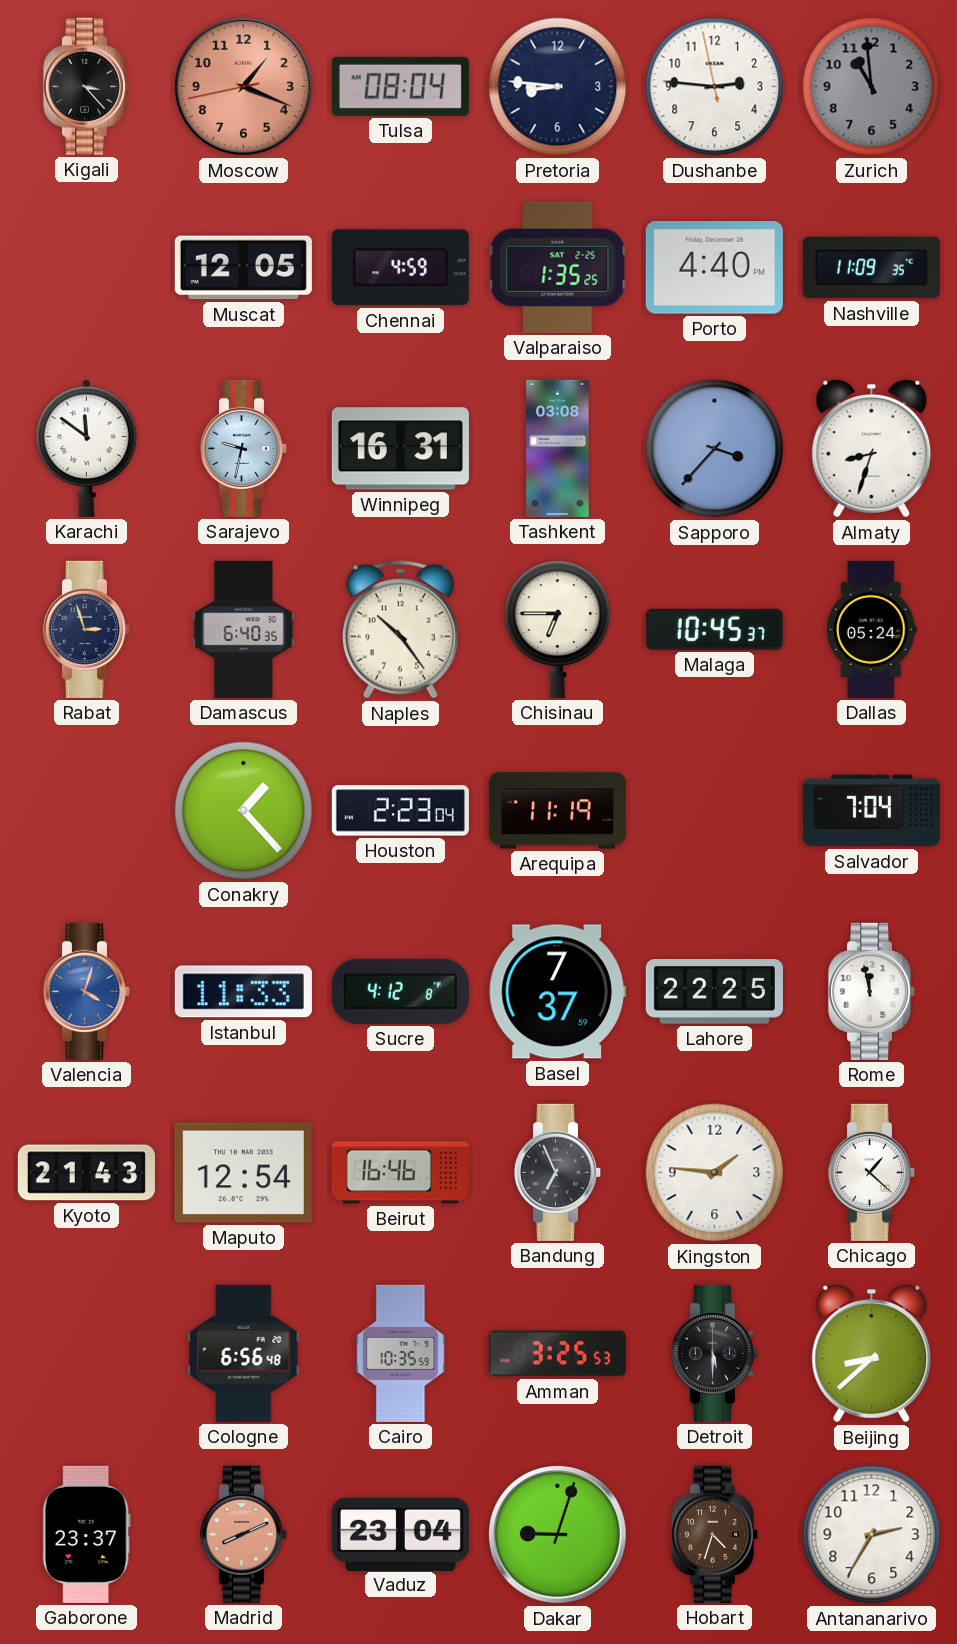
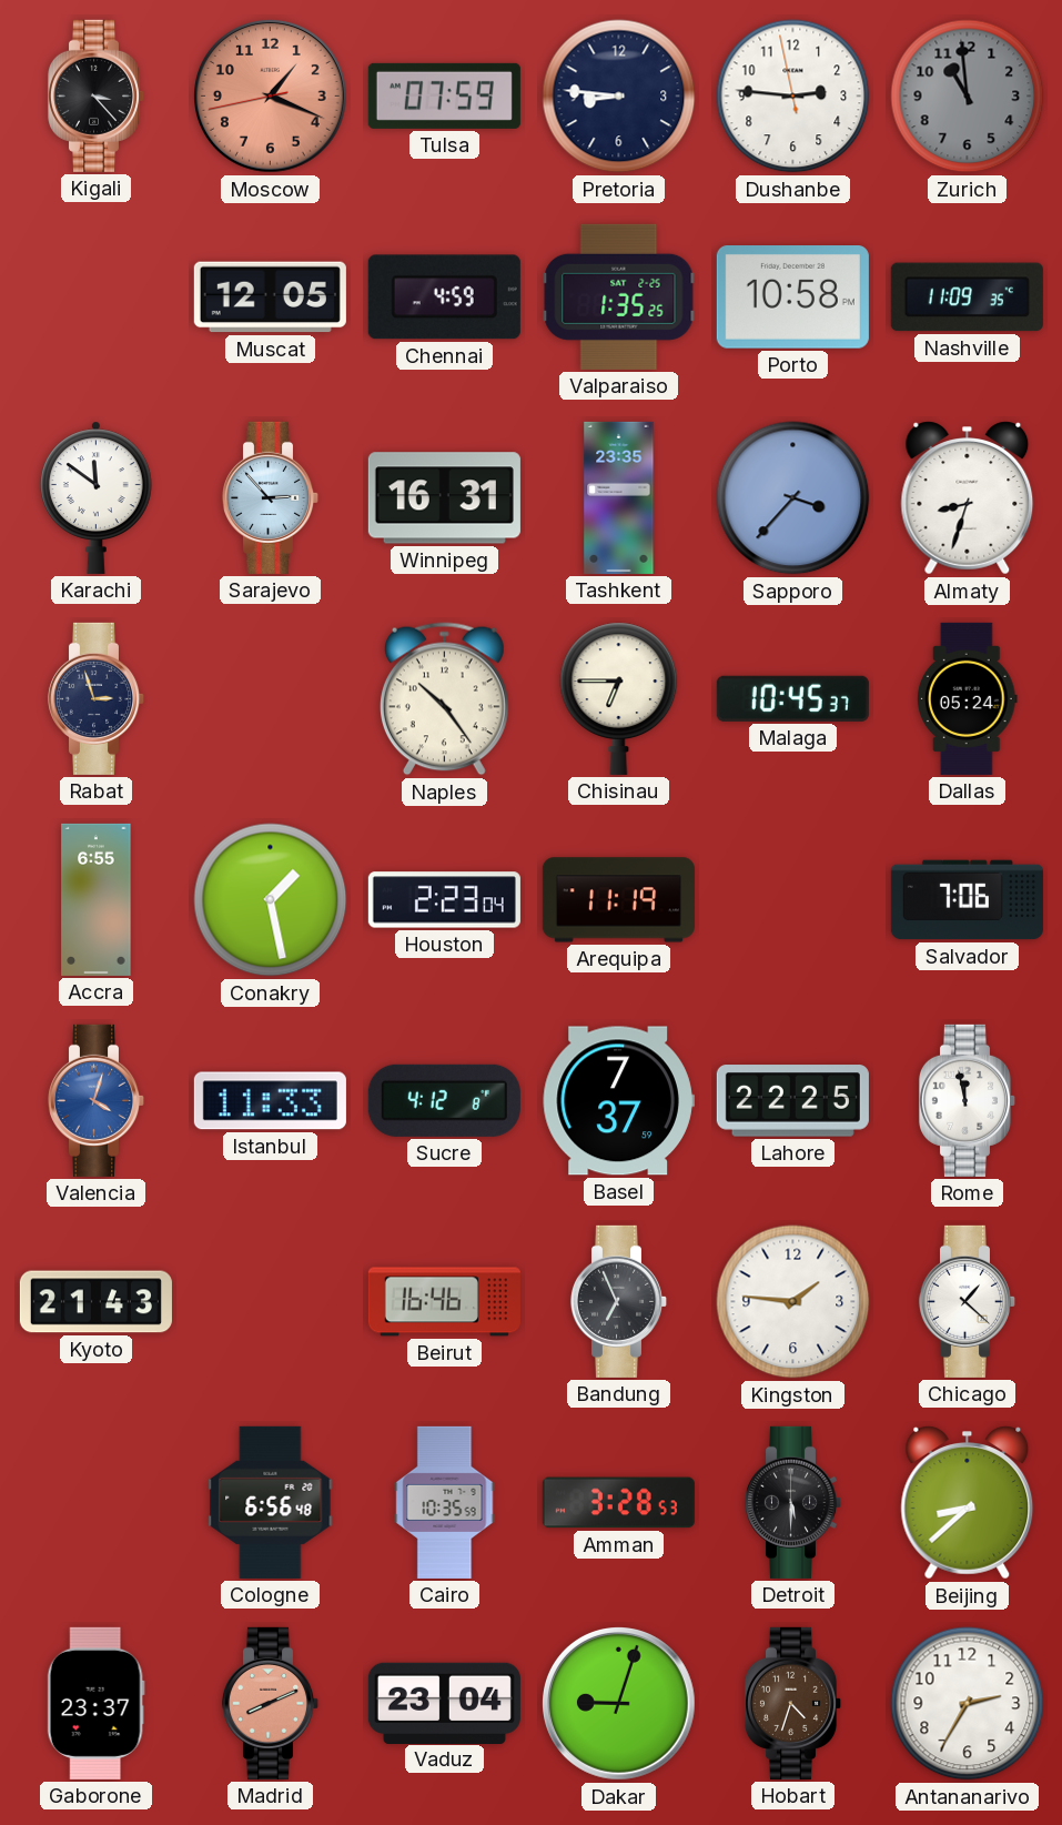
Tulsa: 08:04 -> 07:59 (444, 95)
Porto: 4:40 -> 10:58 (792, 298)
Sarajevo: 9:32 -> 2:53 (271, 497)
Tashkent: 03:08 -> 23:35 (619, 497)
Damascus: 6:40 -> none (244, 629)
Accra: none -> 6:55 (97, 899)
Conakry: 1:23 -> 1:28 (271, 900)
Salvador: 7:04 -> 7:06 (967, 900)
Maputo: 12:54 -> none (243, 1173)
Amman: 3:25 -> 3:28 (618, 1503)
